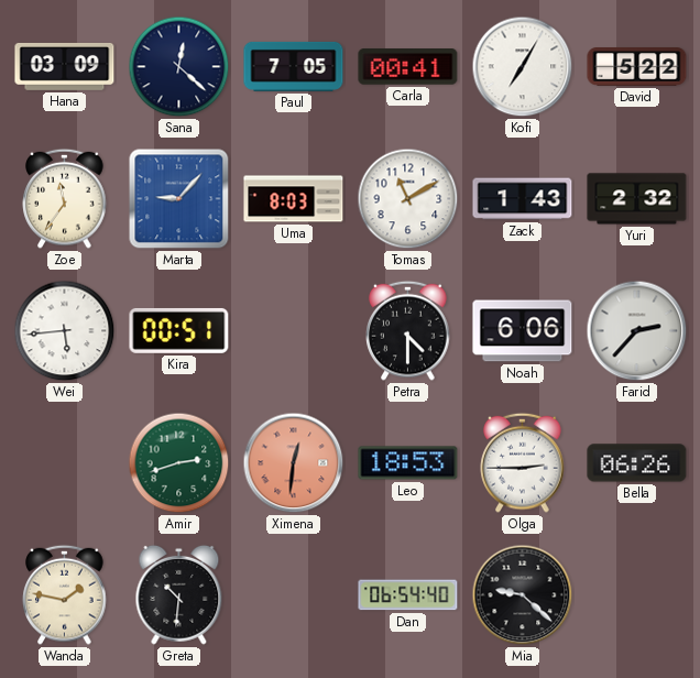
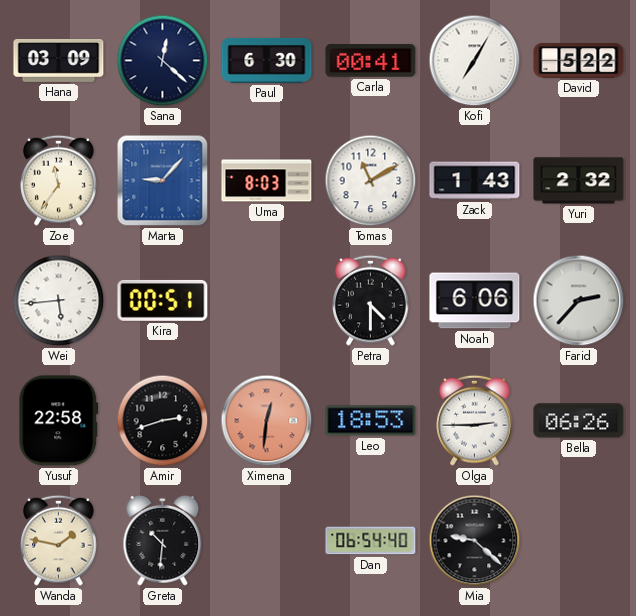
Paul: 7:05 -> 6:30 (267, 60)
Yusuf: none -> 22:58 (59, 421)
Amir dial: green -> black (163, 421)
